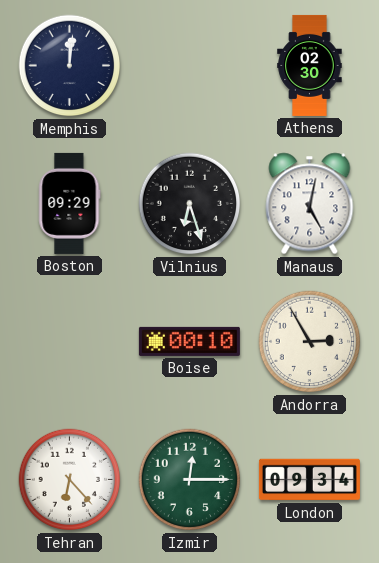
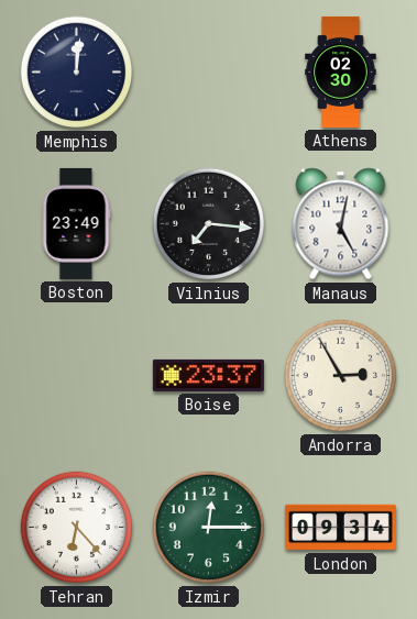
Boston: 09:29 -> 23:49 (77, 223)
Vilnius: 6:27 -> 7:16 (209, 224)
Boise: 00:10 -> 23:37 (208, 375)
